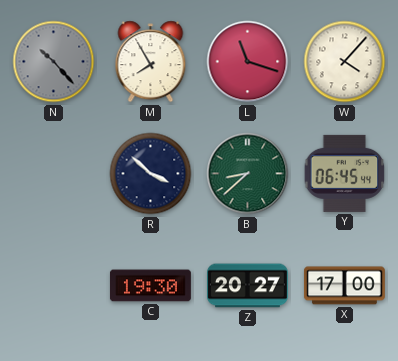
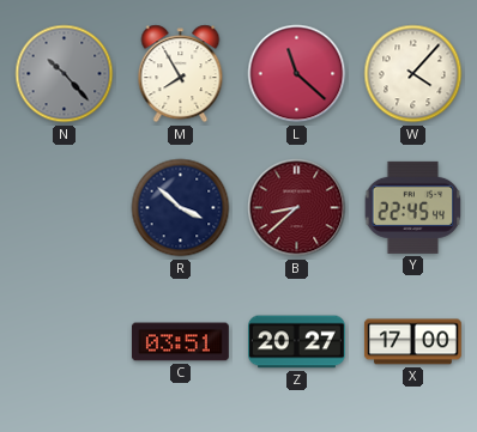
L: 11:18 -> 11:22 (297, 74)
B dial: green -> burgundy (297, 208)
Y: 06:45 -> 22:45 (413, 207)
C: 19:30 -> 03:51 (180, 342)
